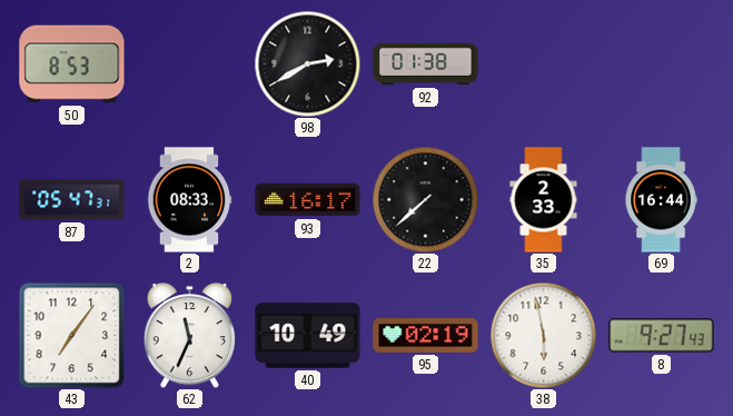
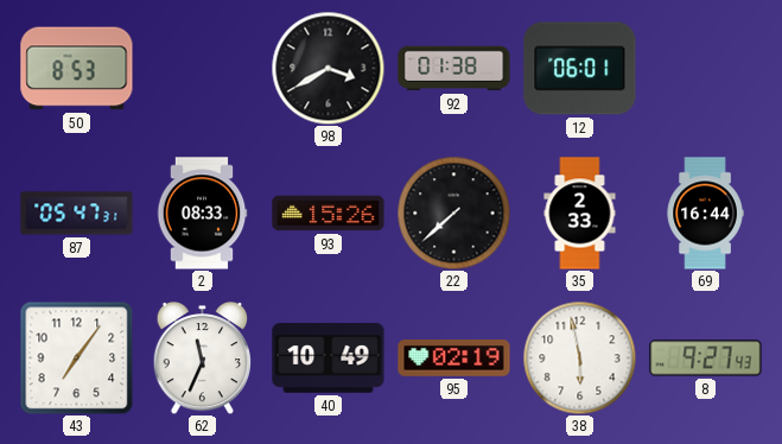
98: 2:40 -> 3:40 (328, 68)
12: none -> 06:01 (580, 69)
93: 16:17 -> 15:26 (329, 214)
